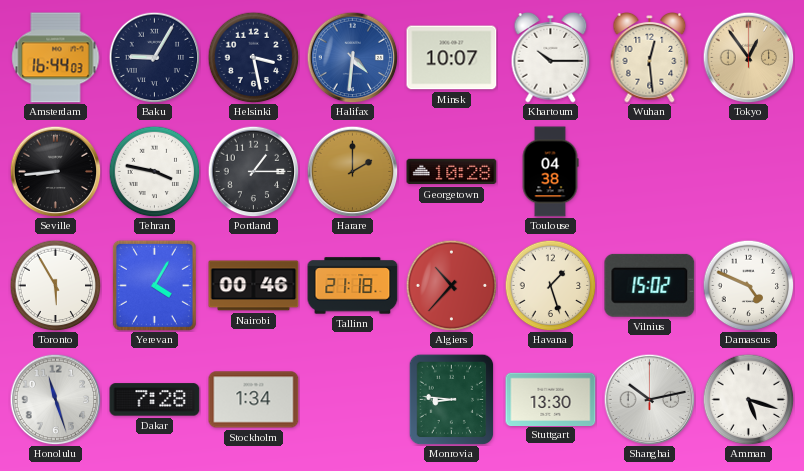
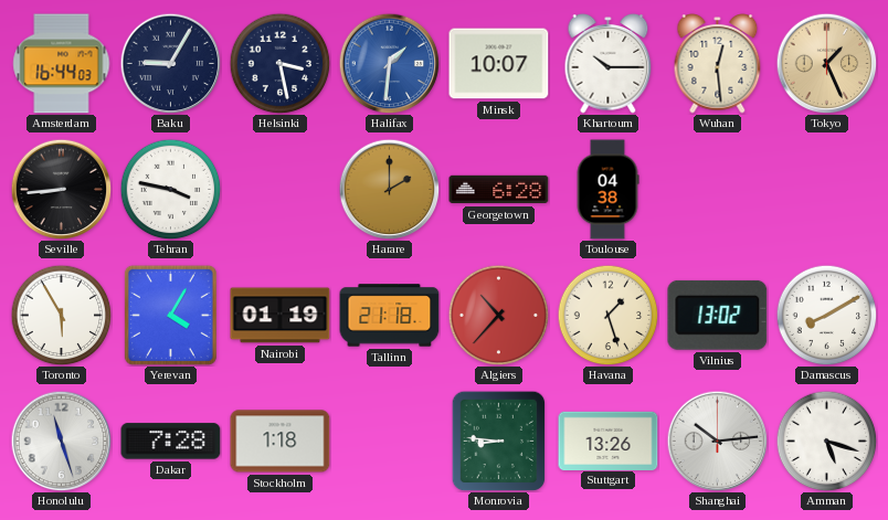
Halifax: 4:31 -> 1:31 (389, 63)
Tokyo: 12:54 -> 1:26 (826, 63)
Portland: 1:15 -> none (253, 171)
Georgetown: 10:28 -> 6:28 (499, 190)
Nairobi: 00:46 -> 01:19 (281, 316)
Vilnius: 15:02 -> 13:02 (718, 315)
Damascus: 4:49 -> 8:10 (826, 315)
Stockholm: 1:34 -> 1:18 (281, 442)
Stuttgart: 13:30 -> 13:26 (609, 441)
Shanghai: 10:13 -> 10:14 (717, 441)
